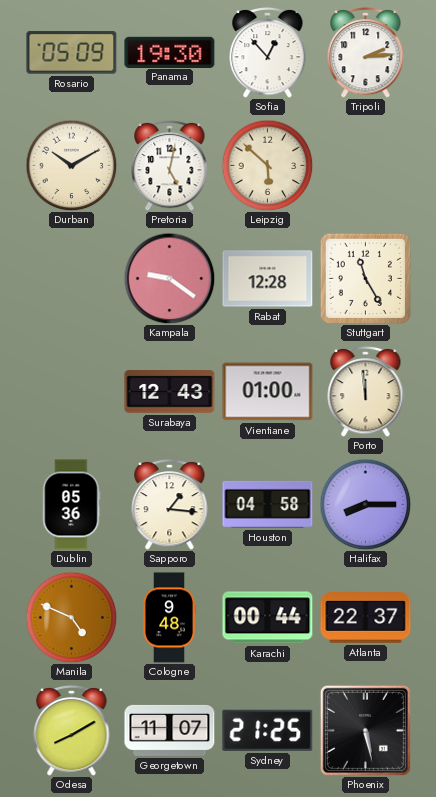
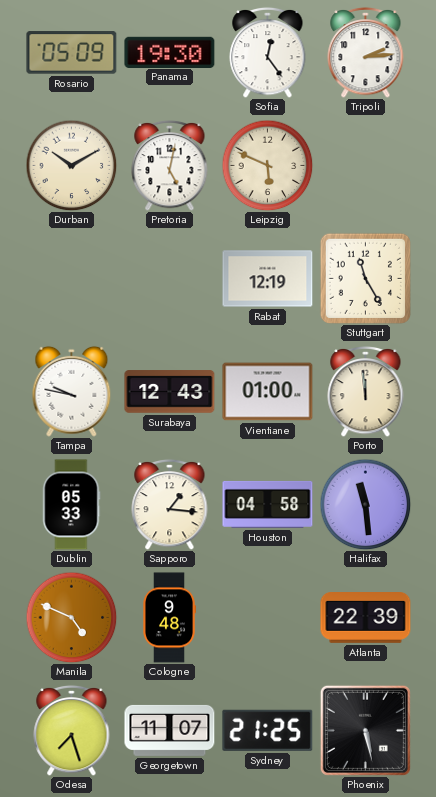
Sofia: 12:53 -> 12:24 (268, 52)
Leipzig: 5:52 -> 5:49 (267, 165)
Kampala: 9:21 -> none (169, 278)
Rabat: 12:28 -> 12:19 (268, 279)
Tampa: none -> 9:47 (72, 391)
Dublin: 05:36 -> 05:33 (72, 505)
Halifax: 8:15 -> 11:29 (365, 504)
Karachi: 00:44 -> none (268, 618)
Atlanta: 22:37 -> 22:39 (366, 618)
Odesa: 8:10 -> 7:27 (72, 730)
